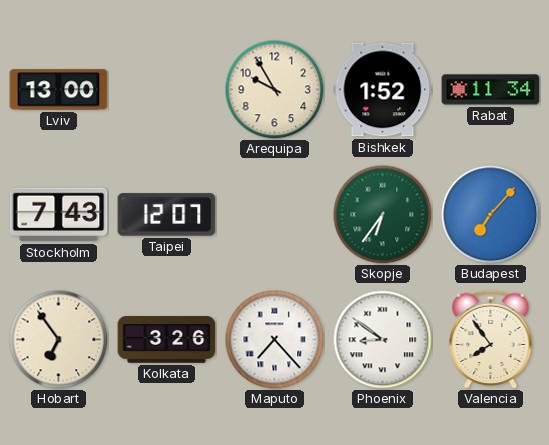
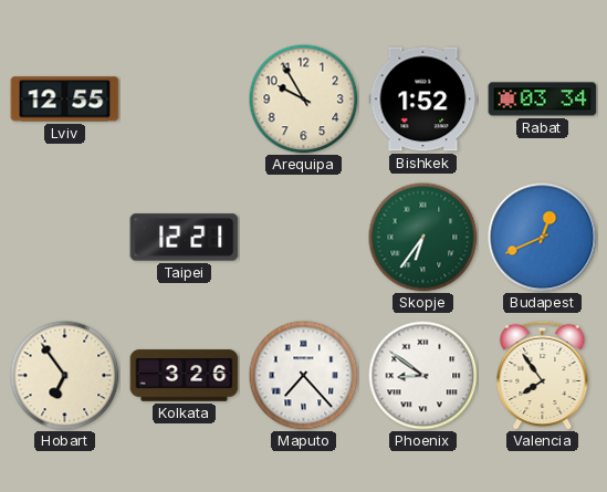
Lviv: 13:00 -> 12:55 (65, 100)
Rabat: 11:34 -> 03:34 (543, 100)
Stockholm: 7:43 -> none (59, 215)
Taipei: 12:07 -> 12:21 (185, 238)
Budapest: 7:07 -> 12:41 (543, 238)
